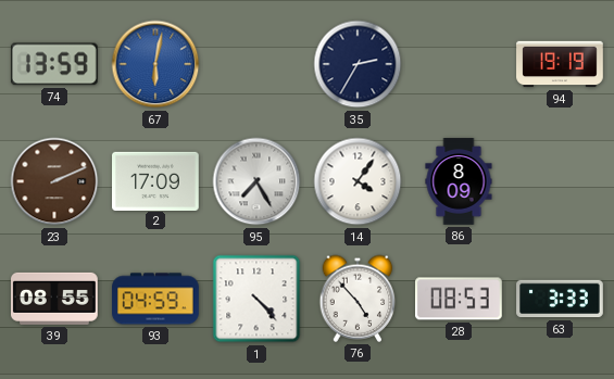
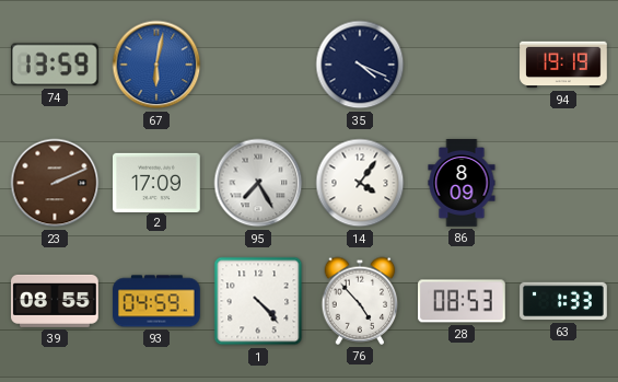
35: 2:35 -> 4:19 (360, 65)
63: 3:33 -> 1:33 (563, 301)
